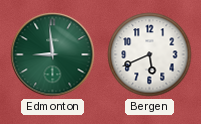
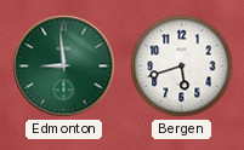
Bergen: 5:41 -> 5:42 (182, 67)
